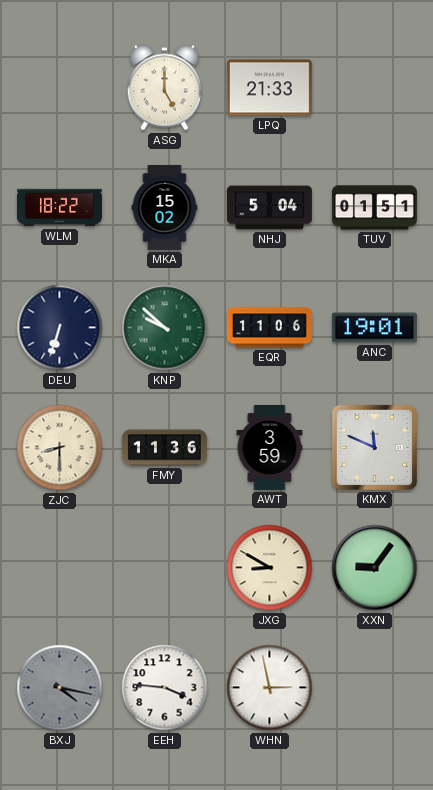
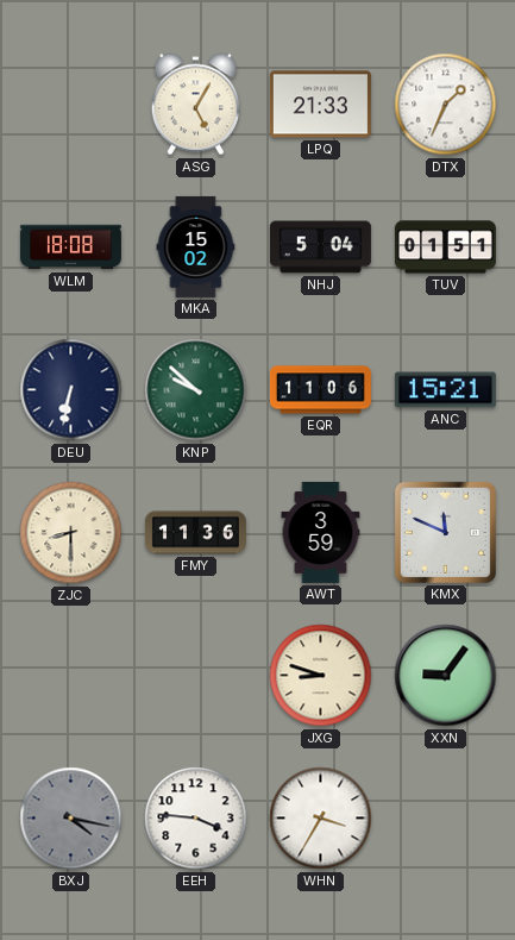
ASG: 5:00 -> 5:05 (195, 105)
DTX: none -> 1:34 (446, 105)
WLM: 18:22 -> 18:08 (70, 247)
DEU: 6:33 -> 6:32 (71, 390)
ANC: 19:01 -> 15:21 (445, 390)
JXG: 8:50 -> 8:48 (321, 676)
WHN: 2:58 -> 3:35 (321, 819)
